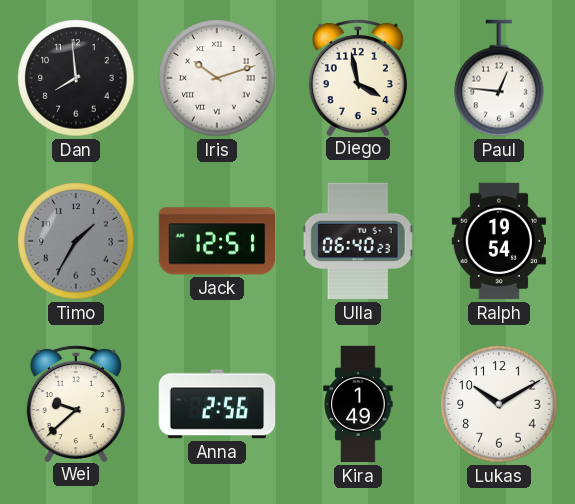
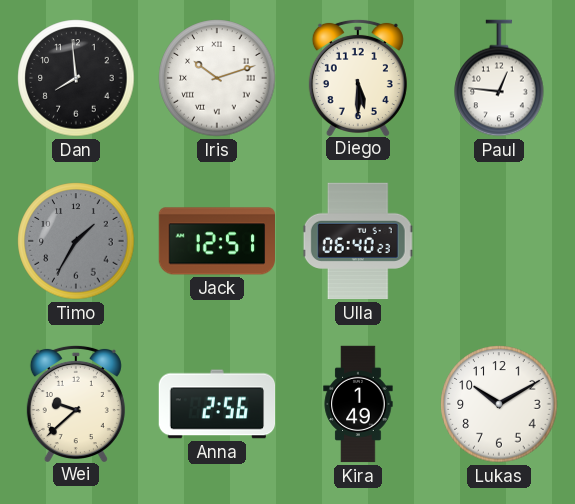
Diego: 3:58 -> 5:30 (358, 77)
Ralph: 19:54 -> none (498, 241)
